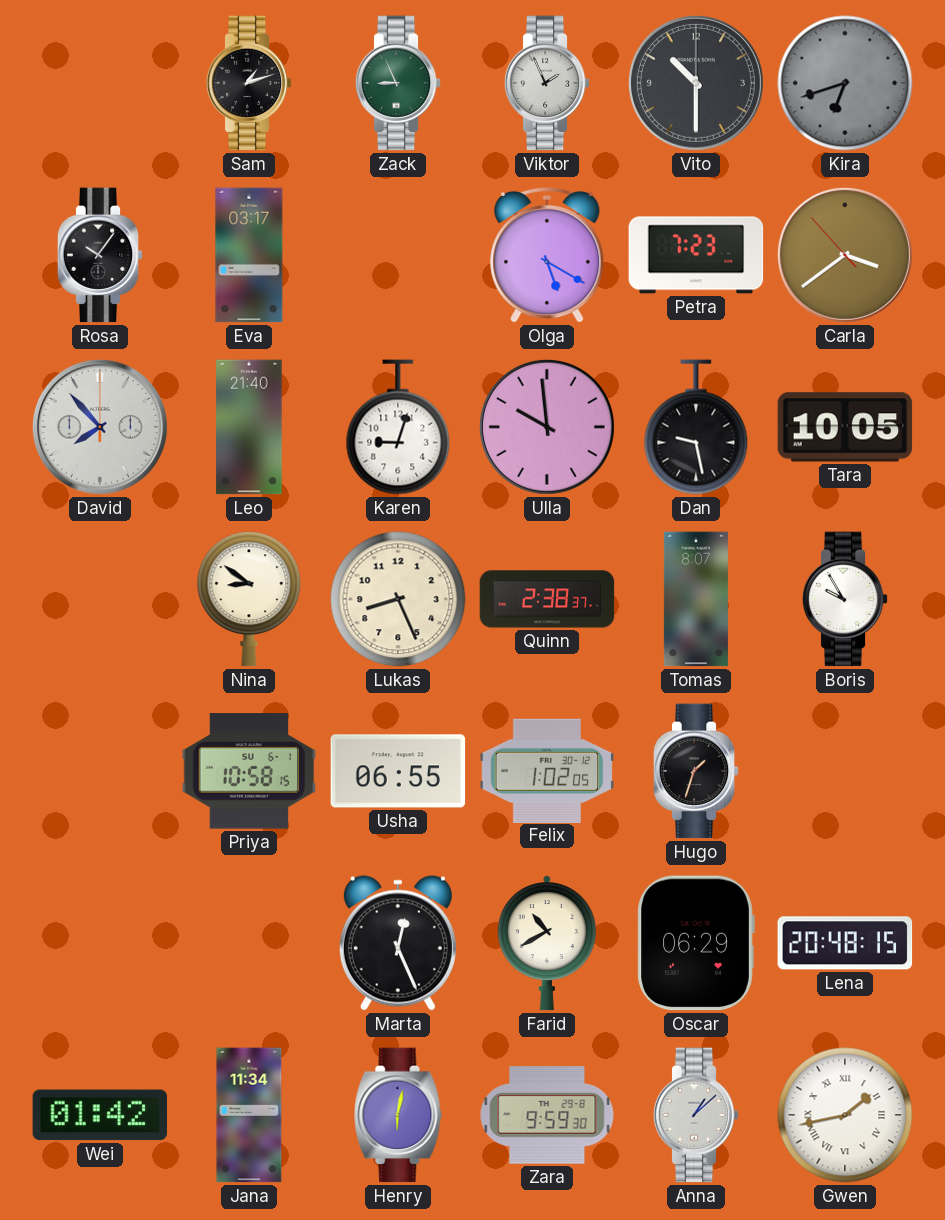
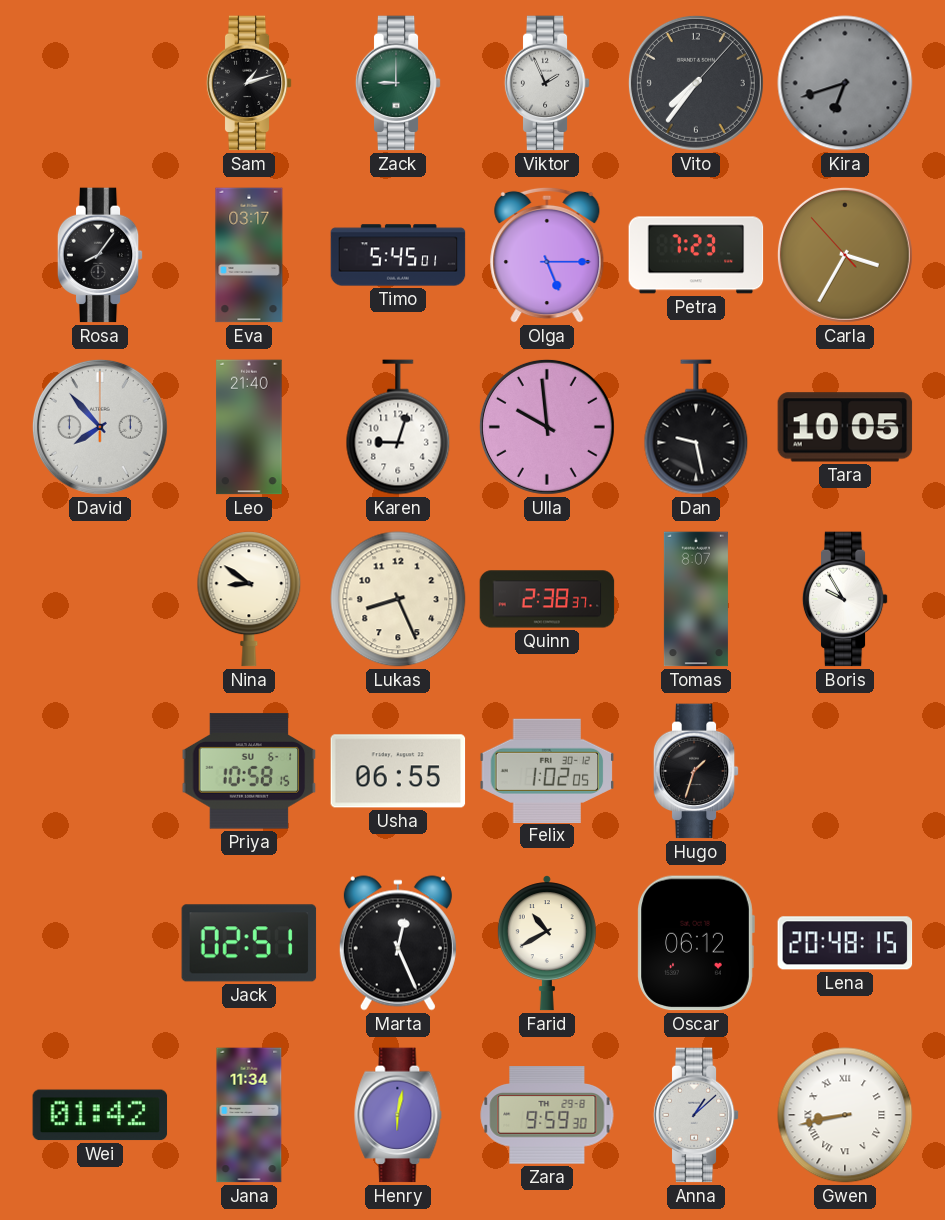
Zack: 8:56 -> 9:00 (398, 83)
Vito: 10:30 -> 7:36 (696, 83)
Rosa: 10:06 -> 8:06 (100, 255)
Timo: none -> 5:45 (398, 255)
Olga: 5:20 -> 5:15 (547, 255)
Carla: 3:38 -> 3:34 (845, 255)
Jack: none -> 02:51 (249, 943)
Oscar: 06:29 -> 06:12 (696, 943)
Gwen: 1:43 -> 8:43 (845, 1115)
